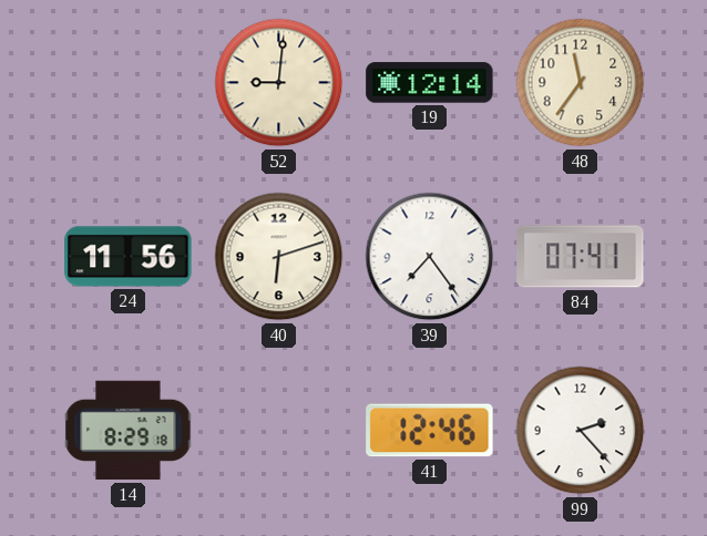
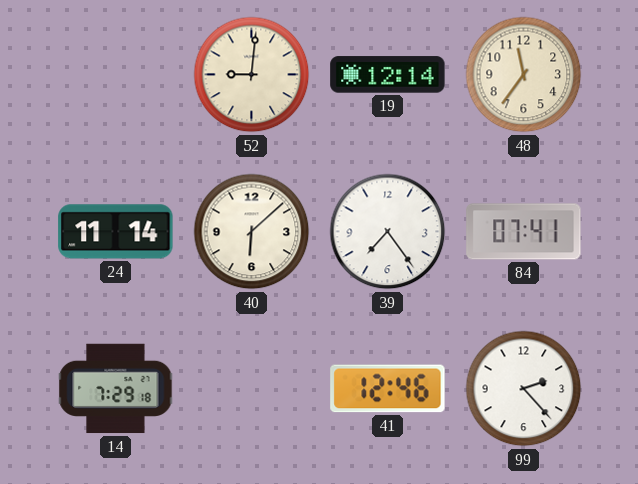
24: 11:56 -> 11:14 (116, 232)
40: 6:12 -> 6:08 (252, 232)
14: 8:29 -> 7:29 (116, 389)
